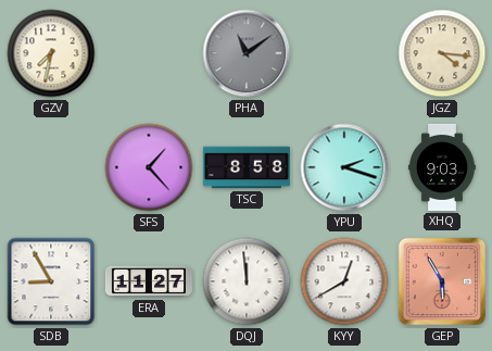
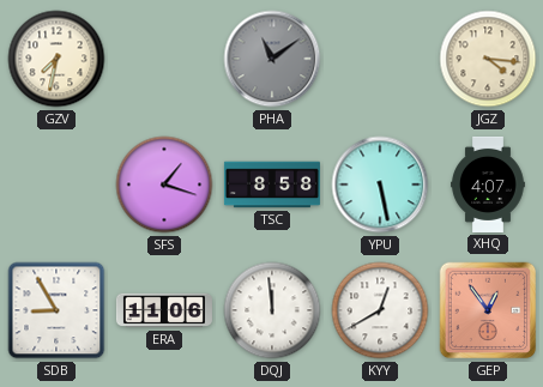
SFS: 1:23 -> 1:18 (164, 185)
YPU: 2:18 -> 5:28 (380, 185)
XHQ: 9:03 -> 4:07 (488, 185)
ERA: 11:27 -> 11:06 (164, 310)
GEP: 5:55 -> 12:54 (488, 310)
